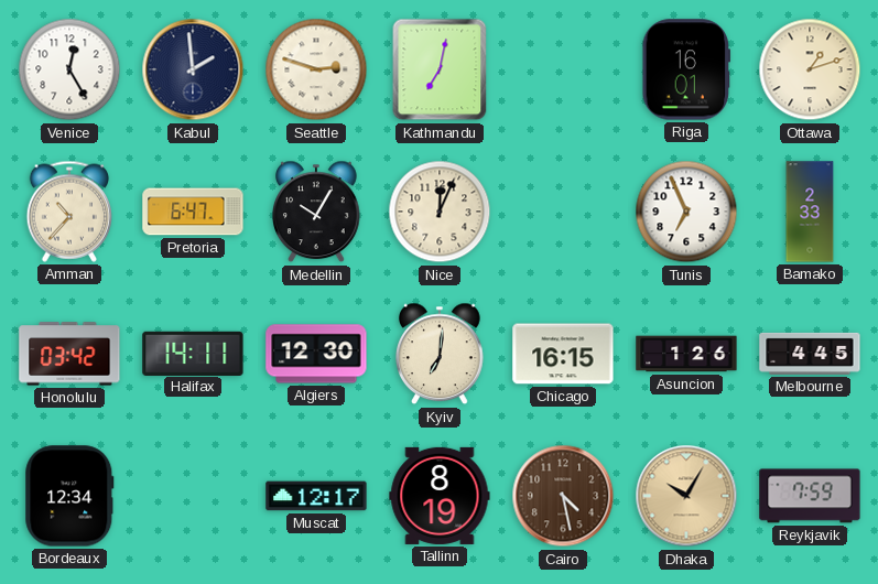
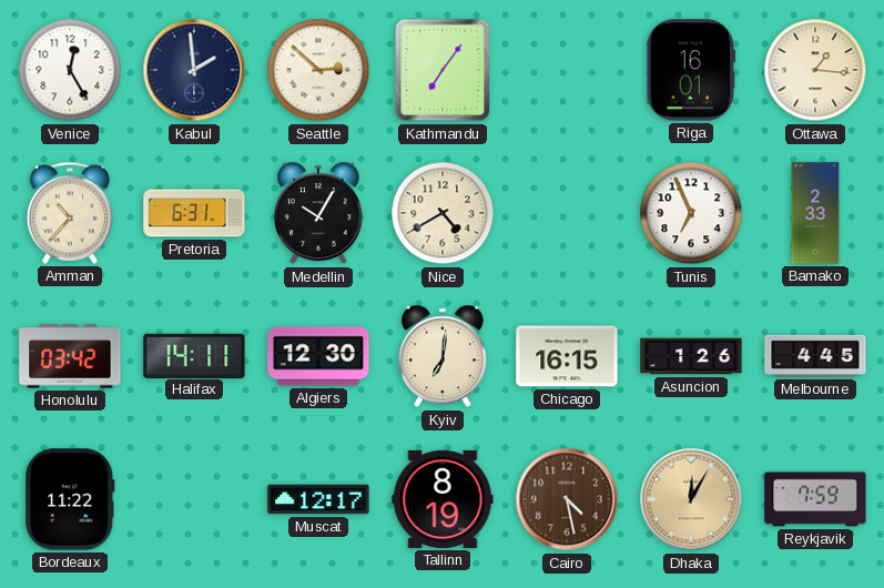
Seattle: 2:48 -> 2:52 (318, 70)
Kathmandu: 7:02 -> 7:06 (443, 70)
Ottawa: 1:12 -> 1:16 (815, 70)
Pretoria: 6:47 -> 6:31 (194, 213)
Nice: 12:04 -> 4:40 (443, 213)
Bordeaux: 12:34 -> 11:22 (70, 499)
Dhaka: 10:05 -> 12:05 (691, 499)
